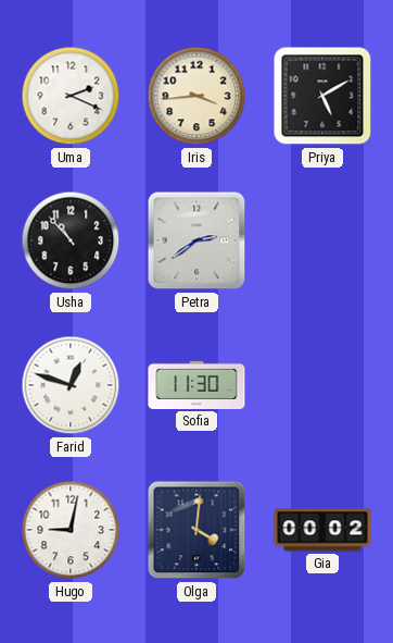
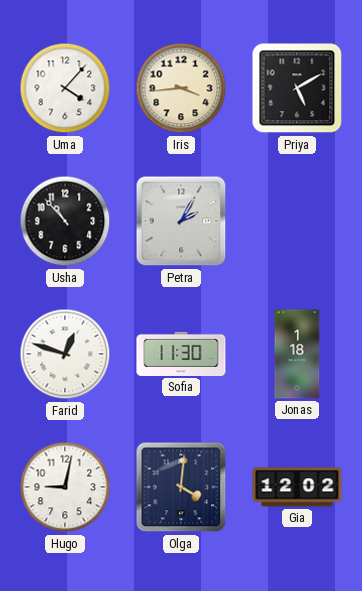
Uma: 2:19 -> 4:07 (65, 88)
Petra: 2:39 -> 2:05 (181, 221)
Jonas: none -> 1:18 (297, 354)
Gia: 00:02 -> 12:02 (297, 487)
